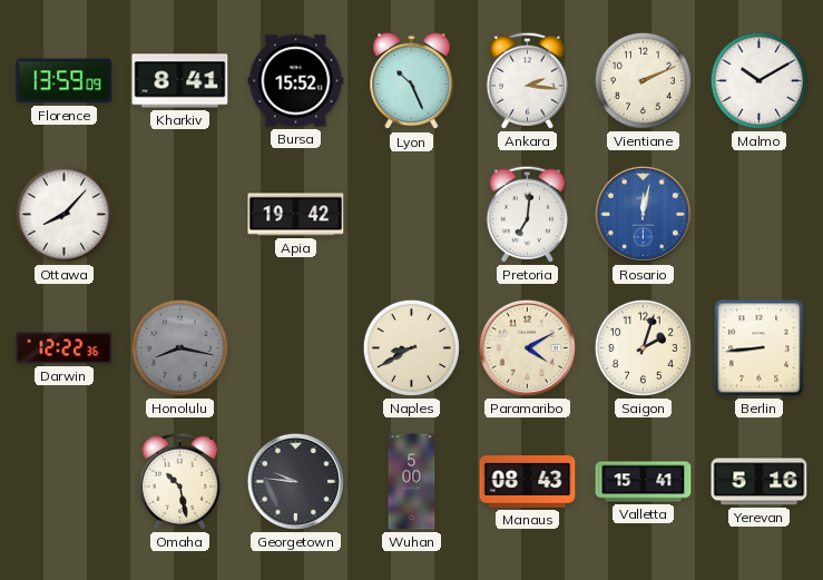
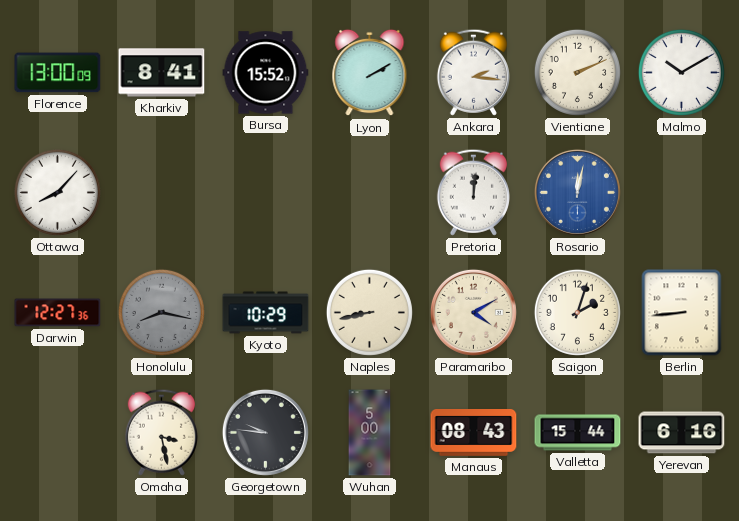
Florence: 13:59 -> 13:00 (58, 73)
Lyon: 10:26 -> 2:10 (370, 73)
Apia: 19:42 -> none (296, 215)
Pretoria: 7:01 -> 12:01 (473, 192)
Darwin: 12:22 -> 12:27 (58, 313)
Kyoto: none -> 10:29 (266, 313)
Naples: 8:40 -> 8:43 (369, 312)
Omaha: 10:28 -> 3:28 (161, 432)
Valletta: 15:41 -> 15:44 (578, 433)
Yerevan: 5:16 -> 6:16 (682, 433)
